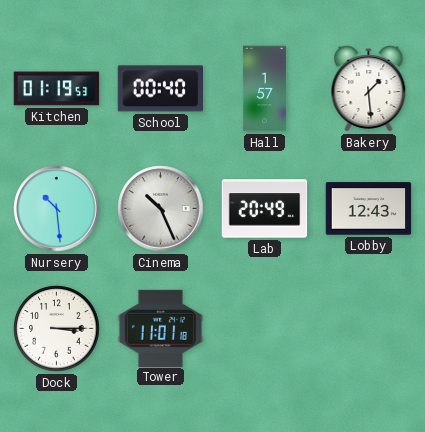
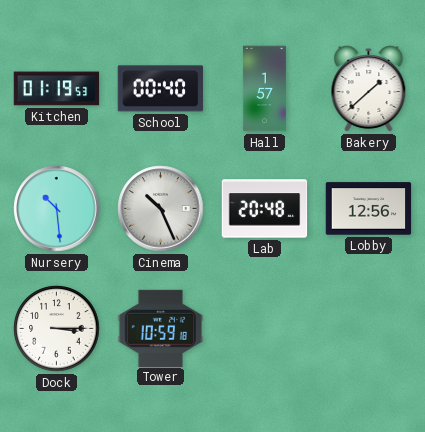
Bakery: 1:29 -> 1:38 (369, 89)
Lab: 20:49 -> 20:48 (265, 209)
Lobby: 12:43 -> 12:56 (369, 209)
Tower: 11:01 -> 10:59 (161, 328)
